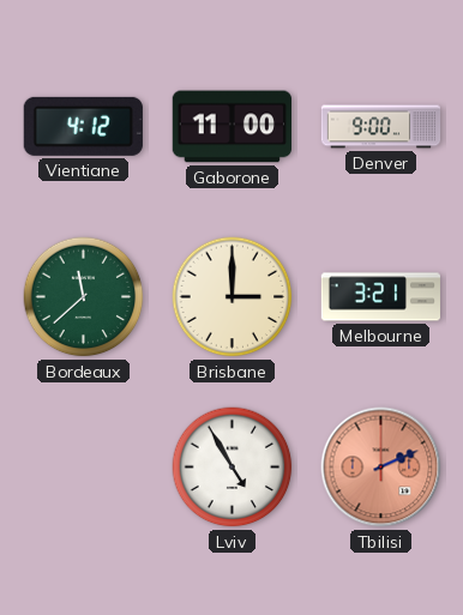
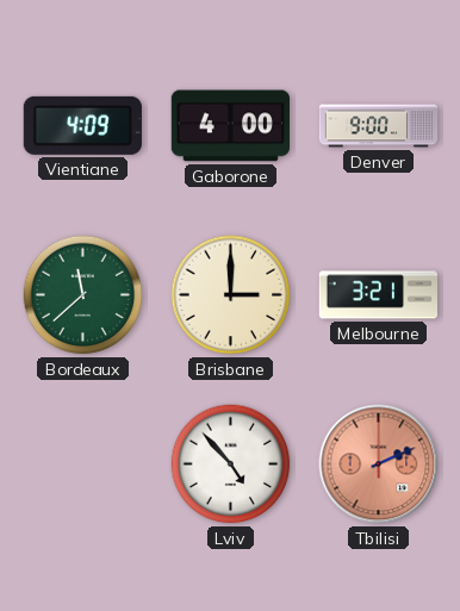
Vientiane: 4:12 -> 4:09 (82, 125)
Gaborone: 11:00 -> 4:00 (230, 126)
Lviv: 4:55 -> 4:53 (231, 465)
